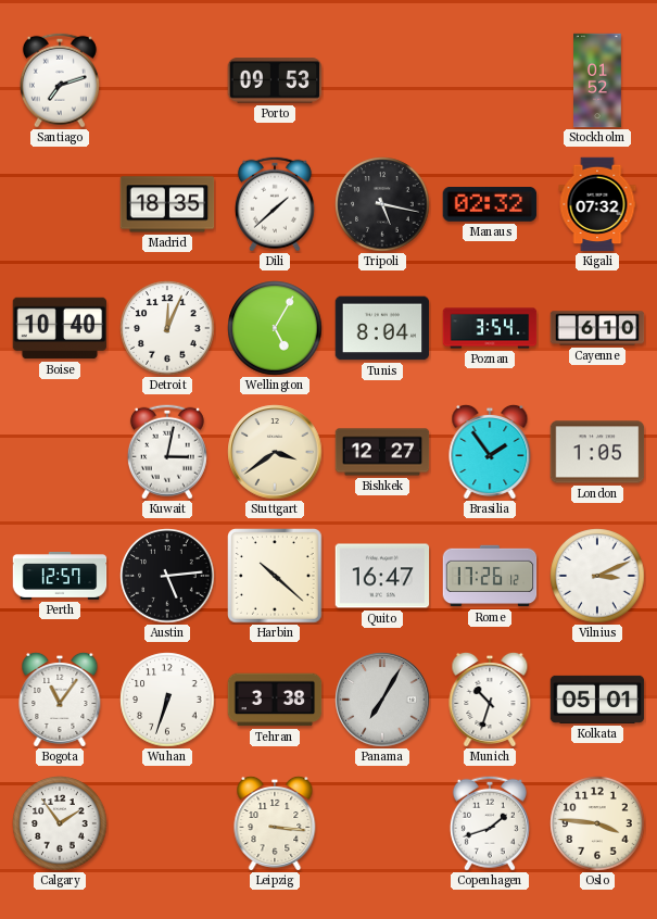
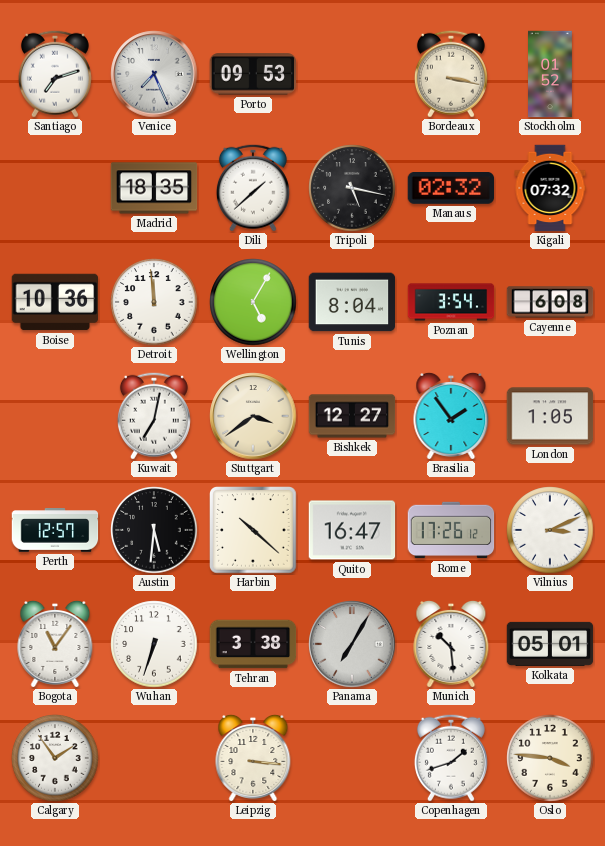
Venice: none -> 7:26 (154, 74)
Bordeaux: none -> 3:17 (451, 74)
Boise: 10:40 -> 10:36 (55, 302)
Detroit: 12:04 -> 11:59 (154, 302)
Cayenne: 6:10 -> 6:08 (550, 302)
Kuwait: 3:02 -> 7:02 (154, 416)
Austin: 5:14 -> 5:31 (154, 530)
Munich: 10:33 -> 10:29 (451, 644)
